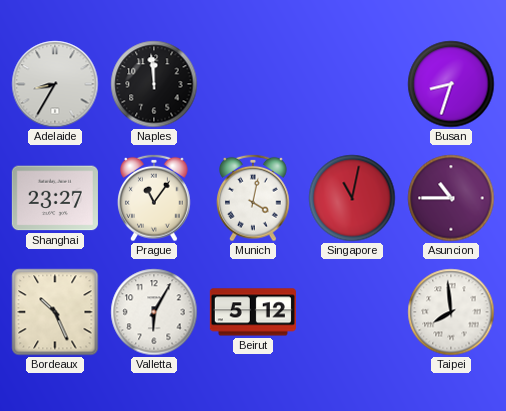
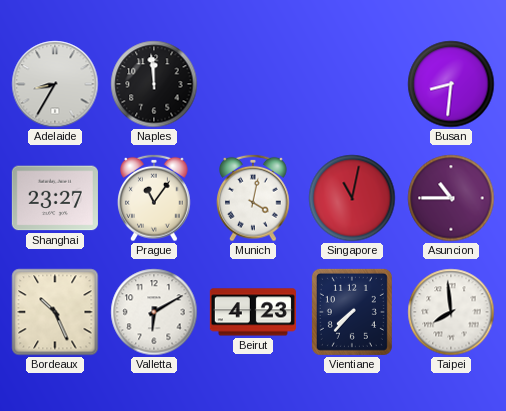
Busan: 8:33 -> 8:31 (451, 84)
Valletta: 6:05 -> 6:10 (154, 312)
Beirut: 5:12 -> 4:23 (253, 312)
Vientiane: none -> 7:37 (352, 312)
